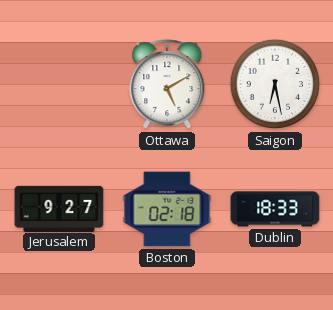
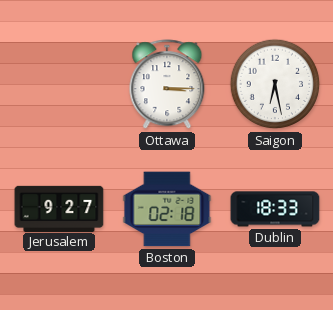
Ottawa: 5:10 -> 3:15 (167, 85)
